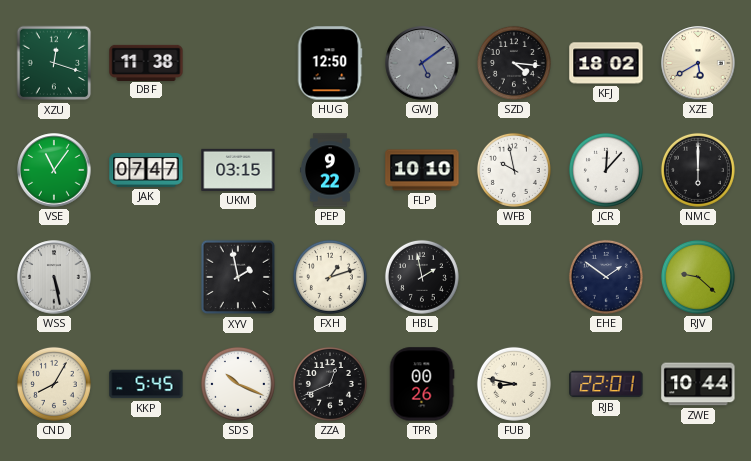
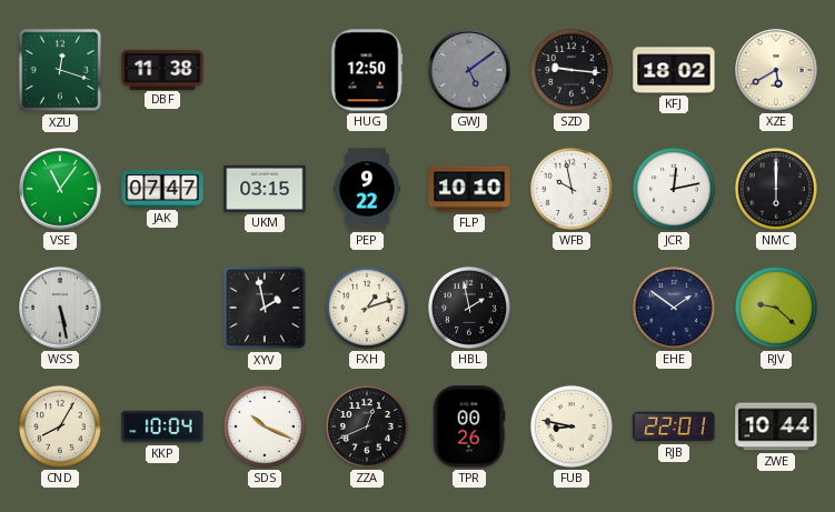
SZD: 4:16 -> 9:16 (571, 70)
JCR: 12:07 -> 12:13 (674, 189)
KKP: 5:45 -> 10:04 (162, 426)
